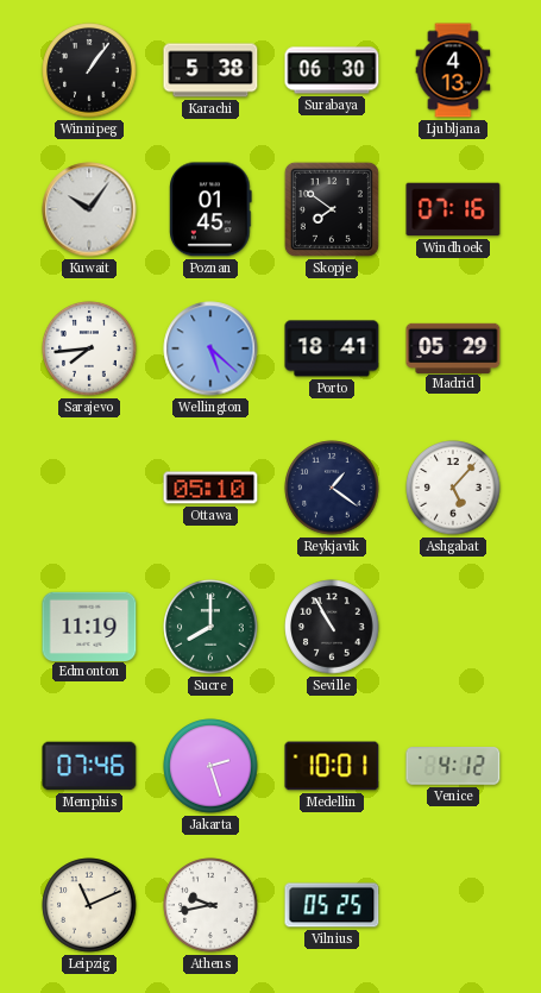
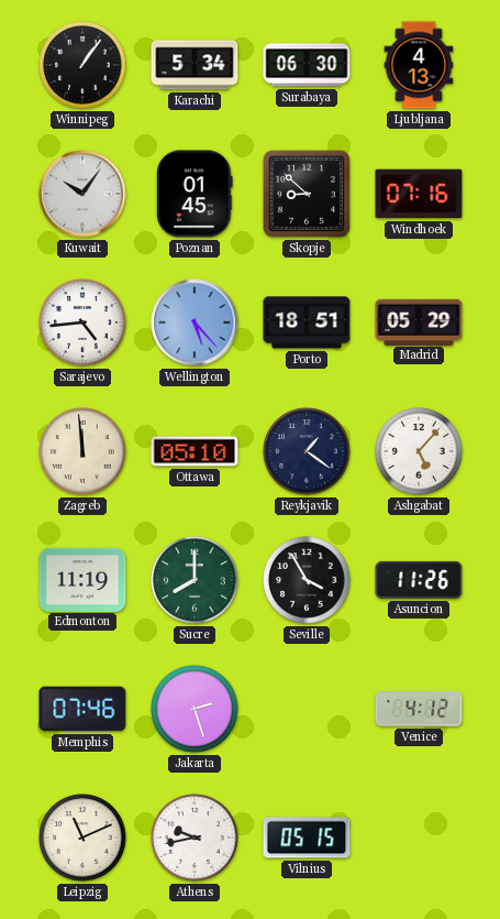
Karachi: 5:38 -> 5:34 (195, 65)
Skopje: 7:51 -> 8:52 (307, 194)
Sarajevo: 7:44 -> 4:44 (82, 322)
Wellington: 5:22 -> 5:23 (195, 322)
Porto: 18:41 -> 18:51 (307, 322)
Zagreb: none -> 11:59 (82, 451)
Seville: 10:55 -> 3:55 (307, 580)
Asuncion: none -> 11:26 (419, 580)
Medellin: 10:01 -> none (332, 766)
Vilnius: 05:25 -> 05:15 (307, 838)
